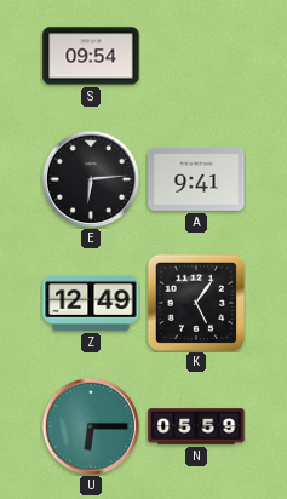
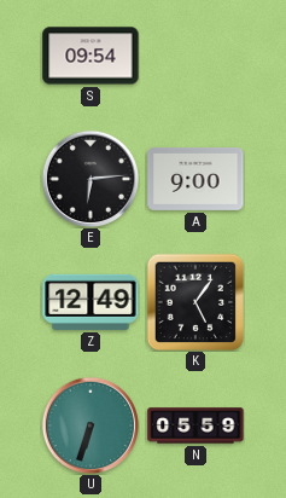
A: 9:41 -> 9:00 (195, 179)
U: 6:15 -> 6:33 (89, 424)
